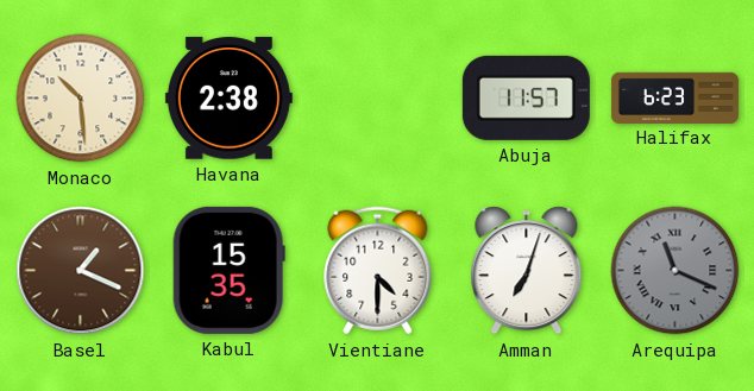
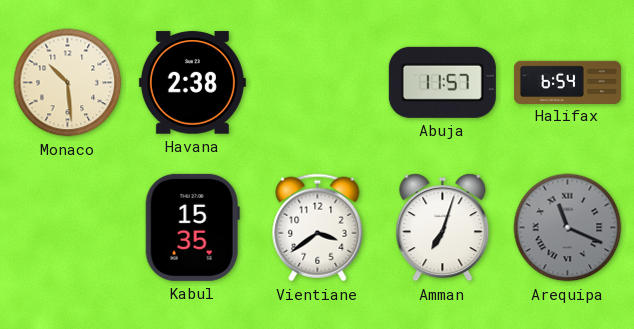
Halifax: 6:23 -> 6:54 (567, 82)
Basel: 1:19 -> none (81, 271)
Vientiane: 4:30 -> 3:39 (318, 228)
